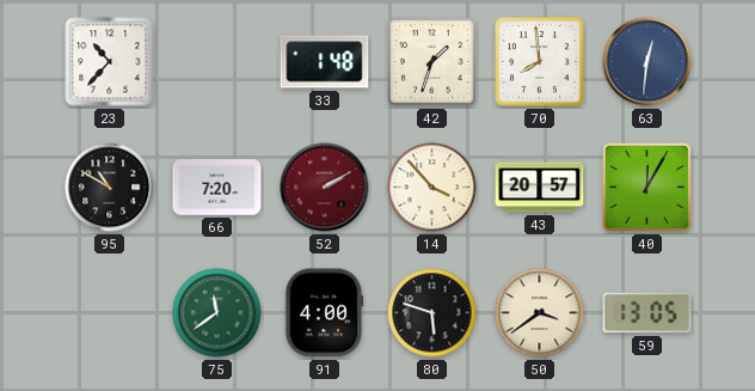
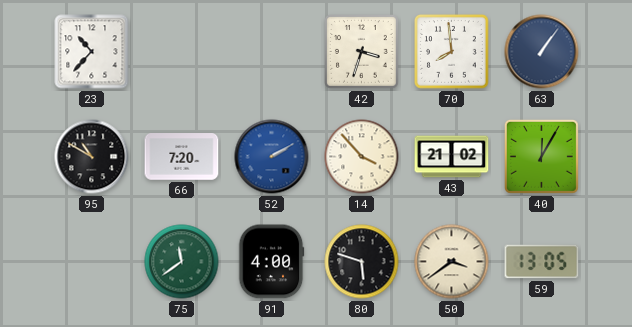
33: 1:48 -> none (325, 62)
42: 1:33 -> 3:33 (362, 52)
63: 12:31 -> 1:06 (542, 52)
52 dial: burgundy -> blue (272, 157)
43: 20:57 -> 21:02 (452, 157)
